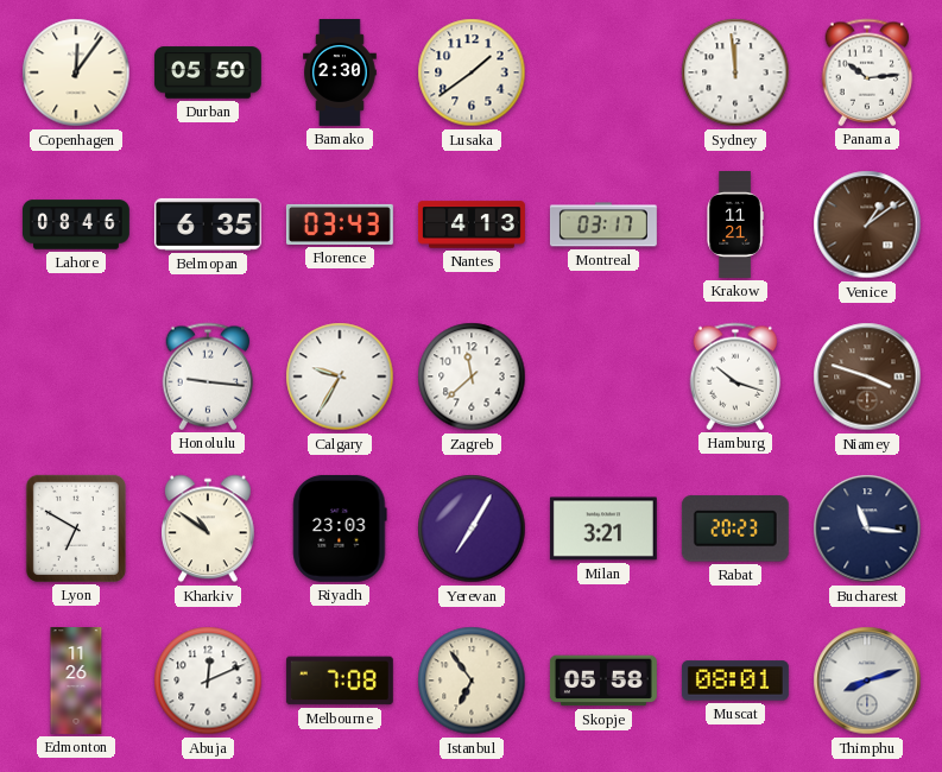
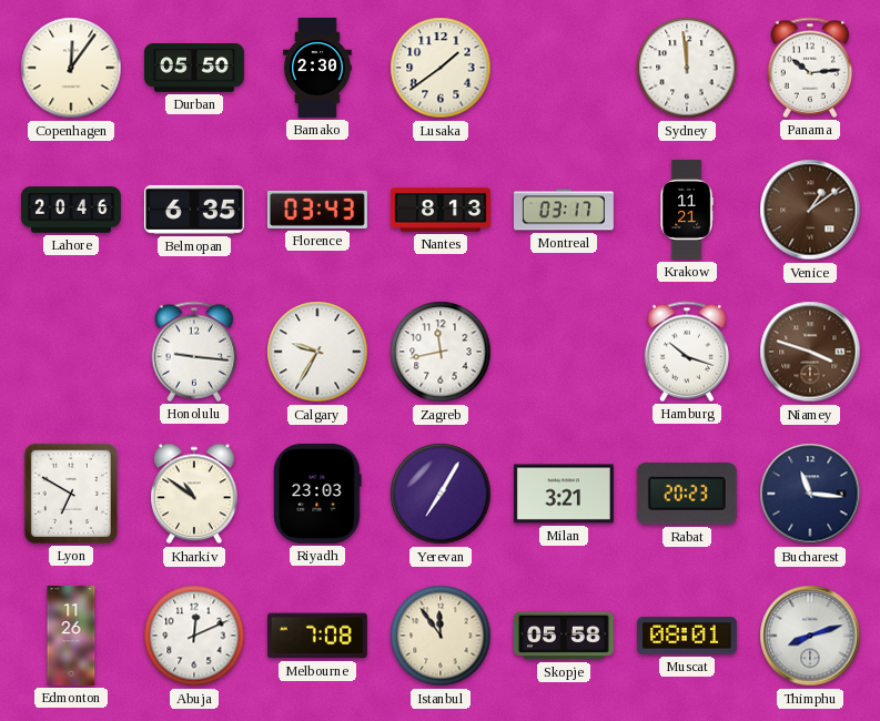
Lahore: 08:46 -> 20:46 (71, 210)
Nantes: 4:13 -> 8:13 (442, 210)
Zagreb: 11:38 -> 11:43 (441, 352)
Istanbul: 6:54 -> 11:54 (441, 636)
